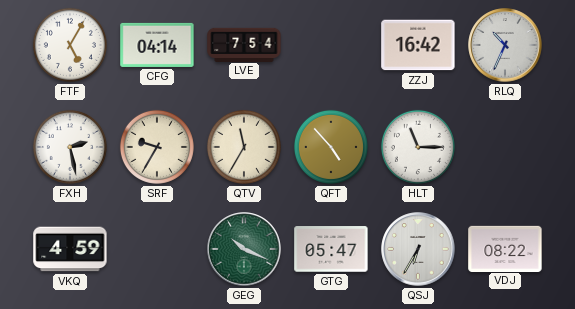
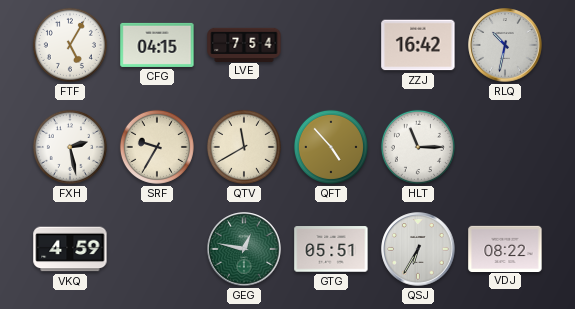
CFG: 04:14 -> 04:15 (157, 45)
RLQ: 10:34 -> 10:32 (505, 45)
QTV: 11:35 -> 11:40 (244, 147)
GEG: 10:19 -> 12:47 (244, 249)
GTG: 05:47 -> 05:51 (331, 249)
